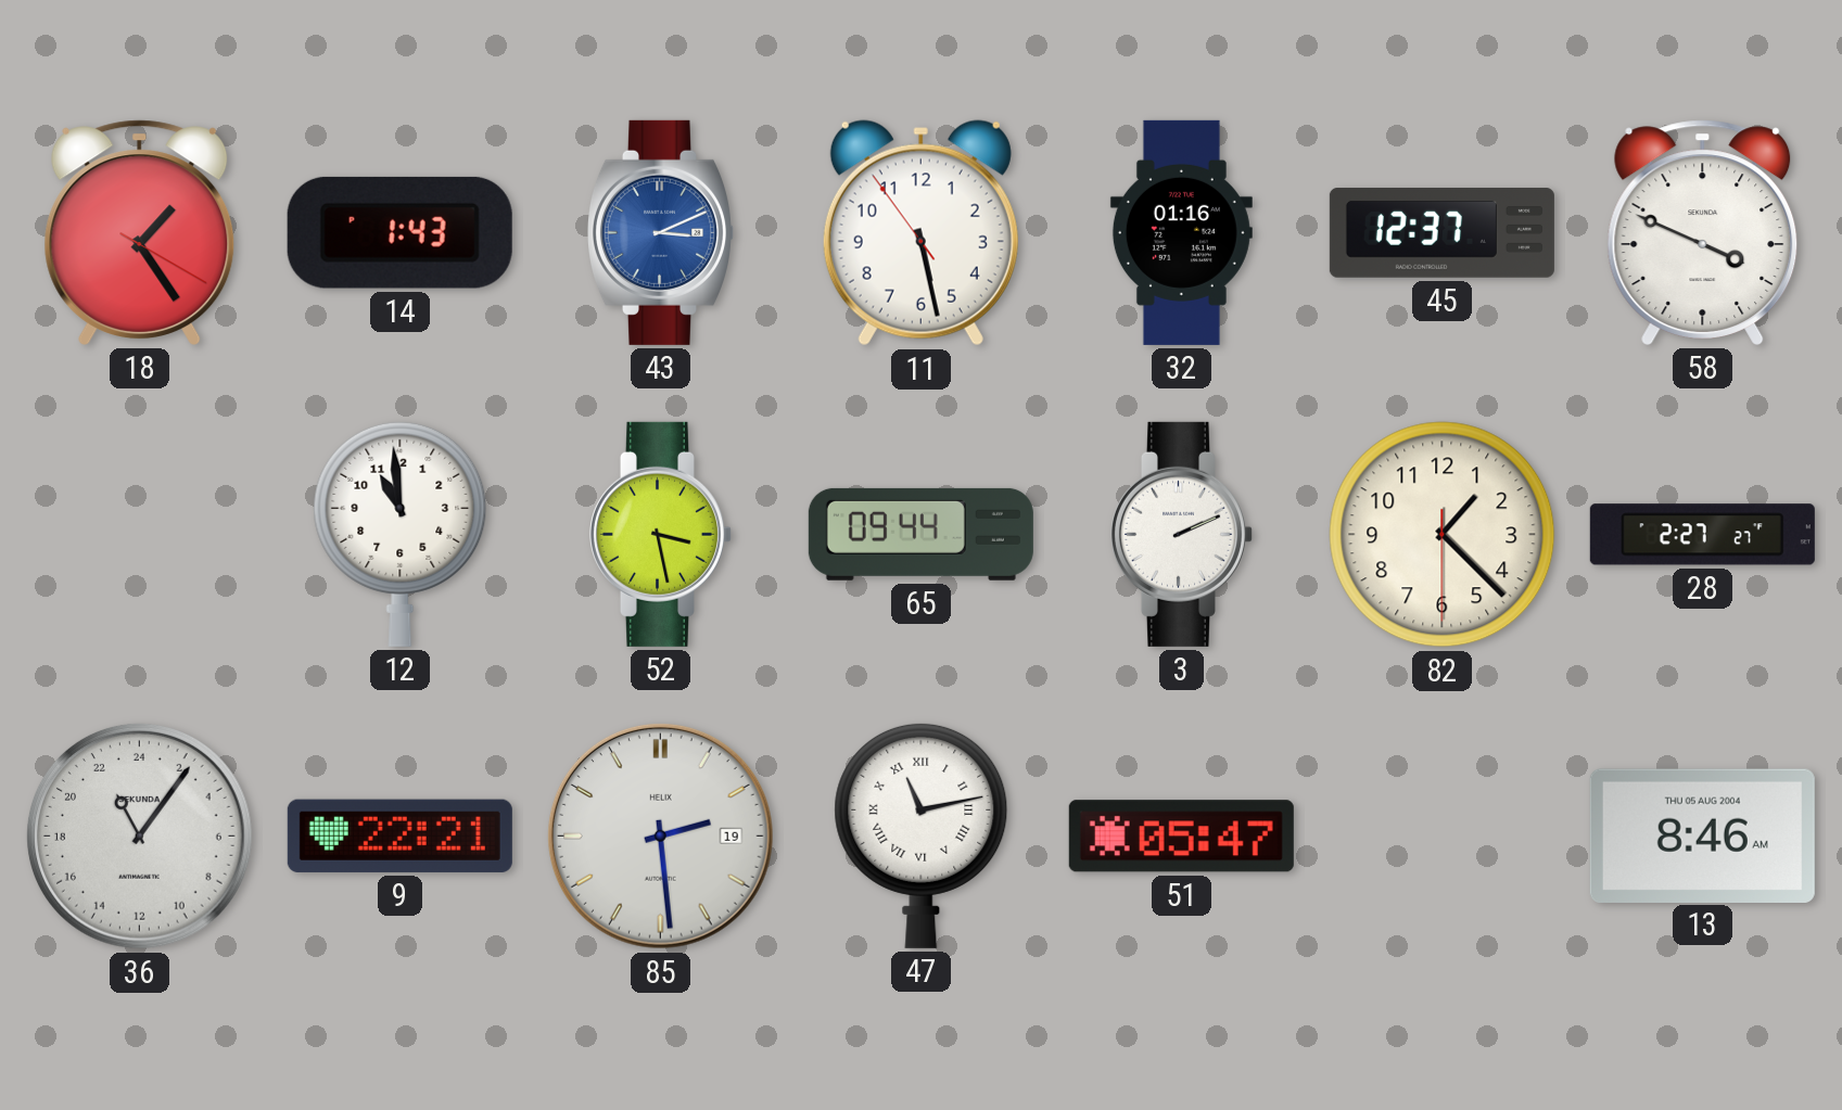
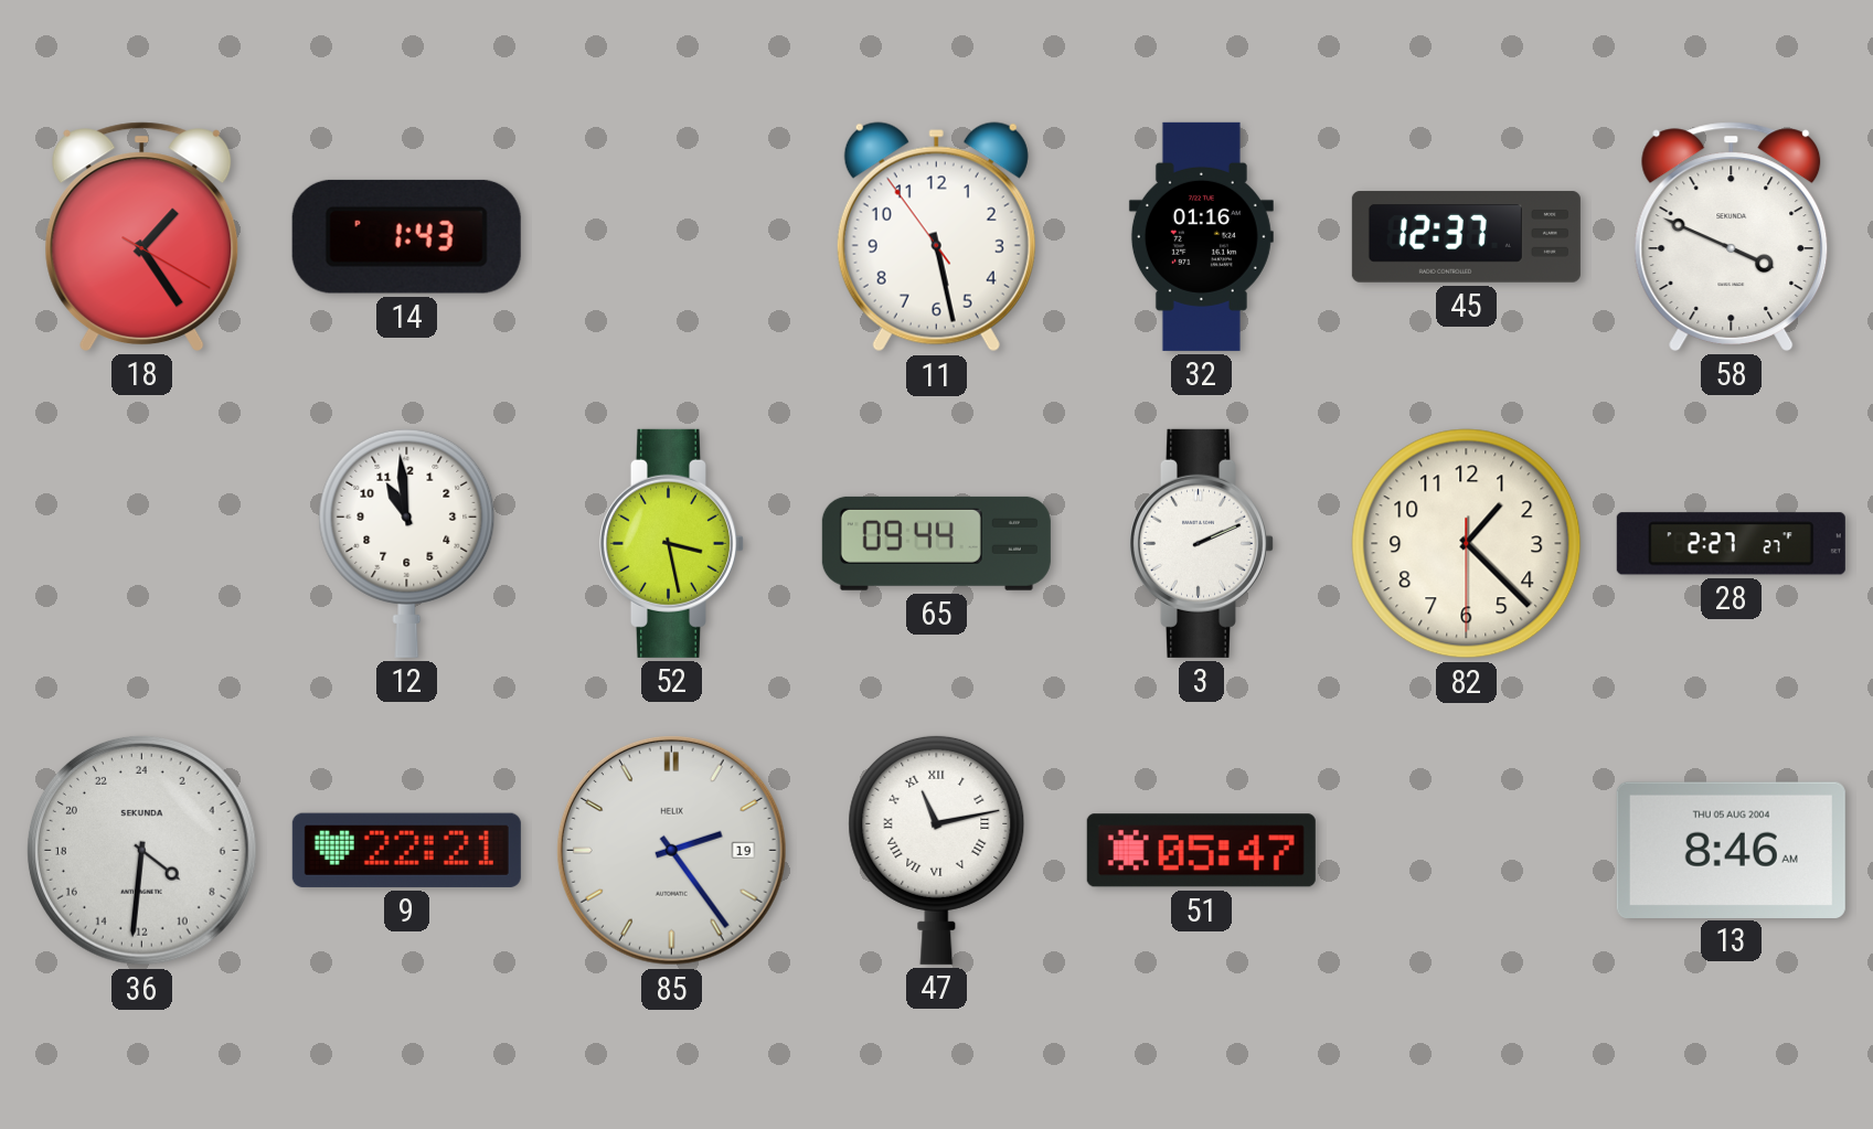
43: 3:11 -> none (660, 232)
36: 22:06 -> 8:31 (141, 850)
85: 2:29 -> 2:24 (671, 850)
